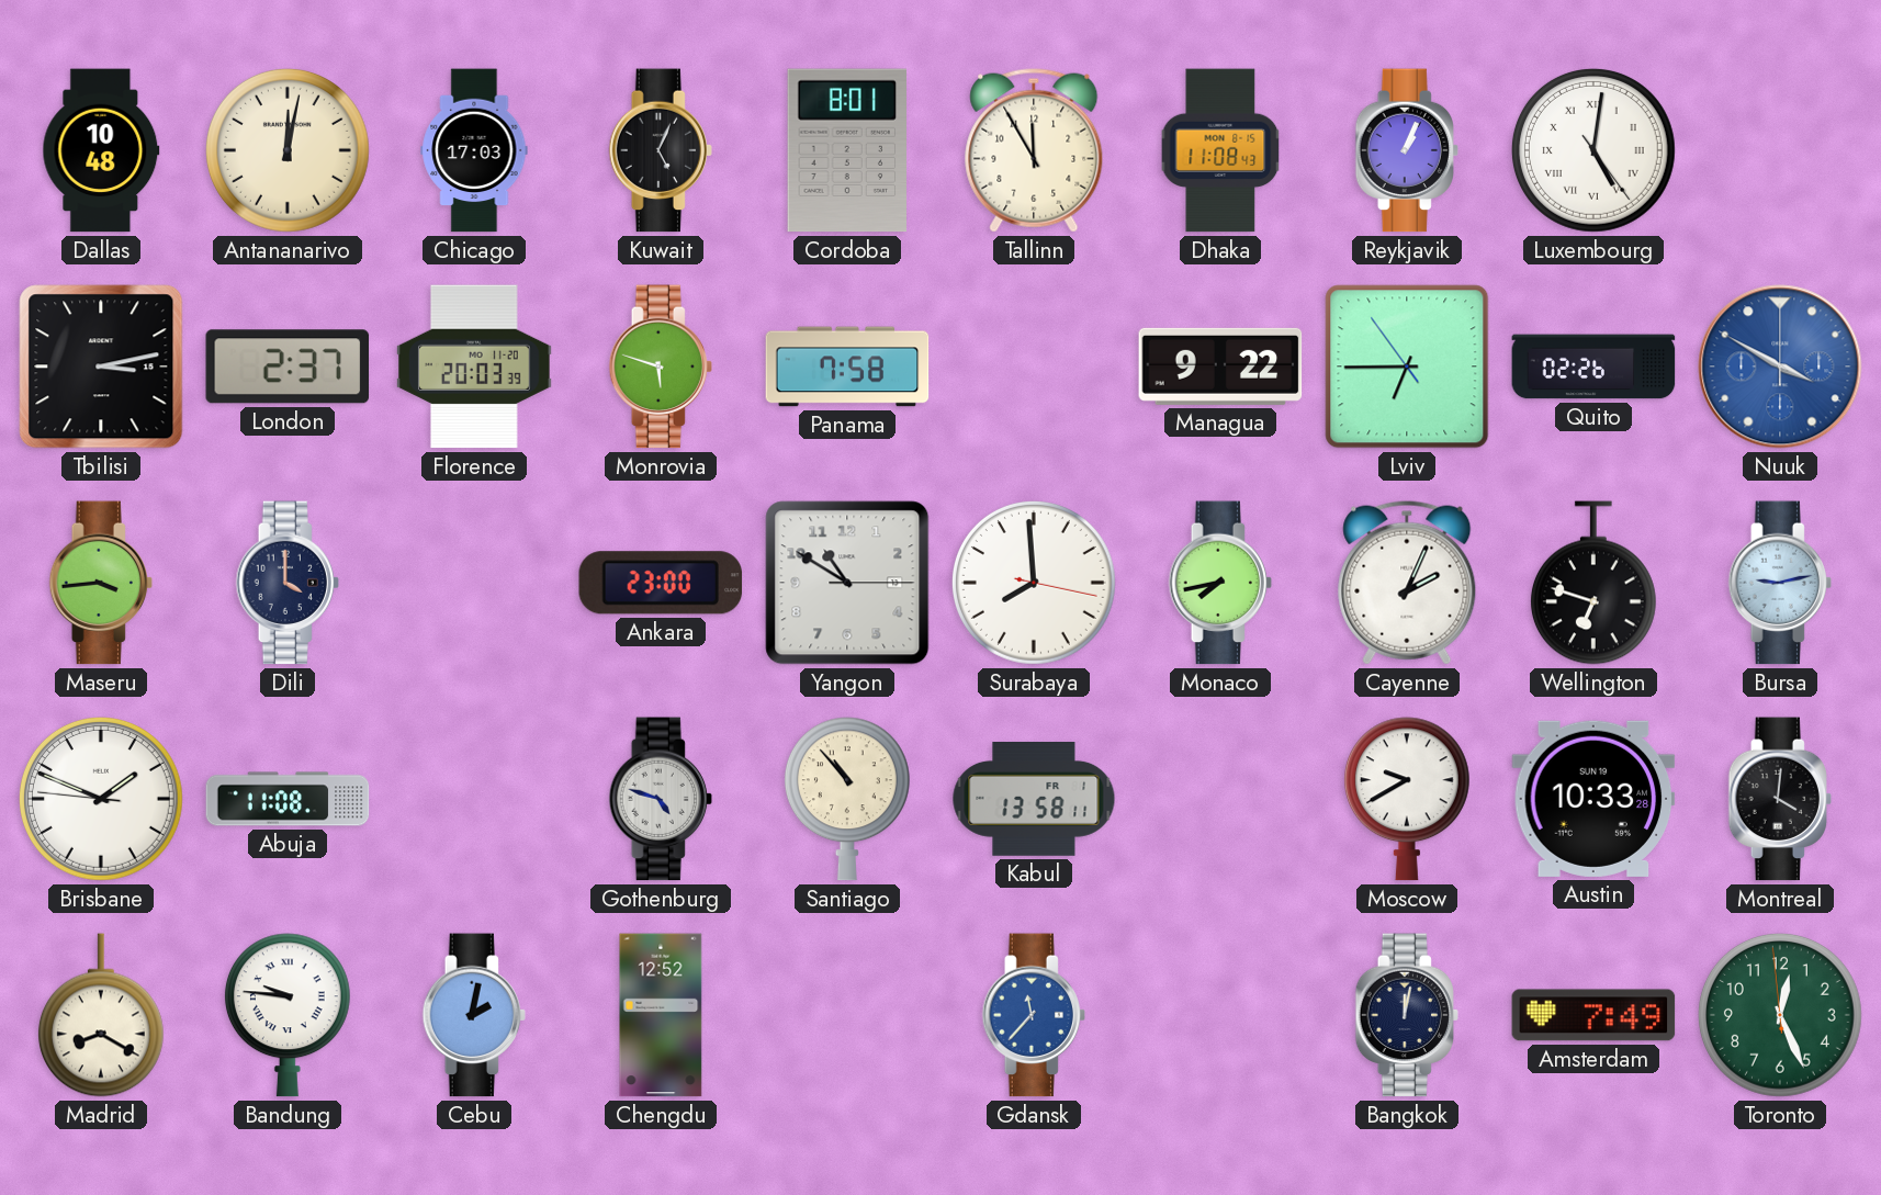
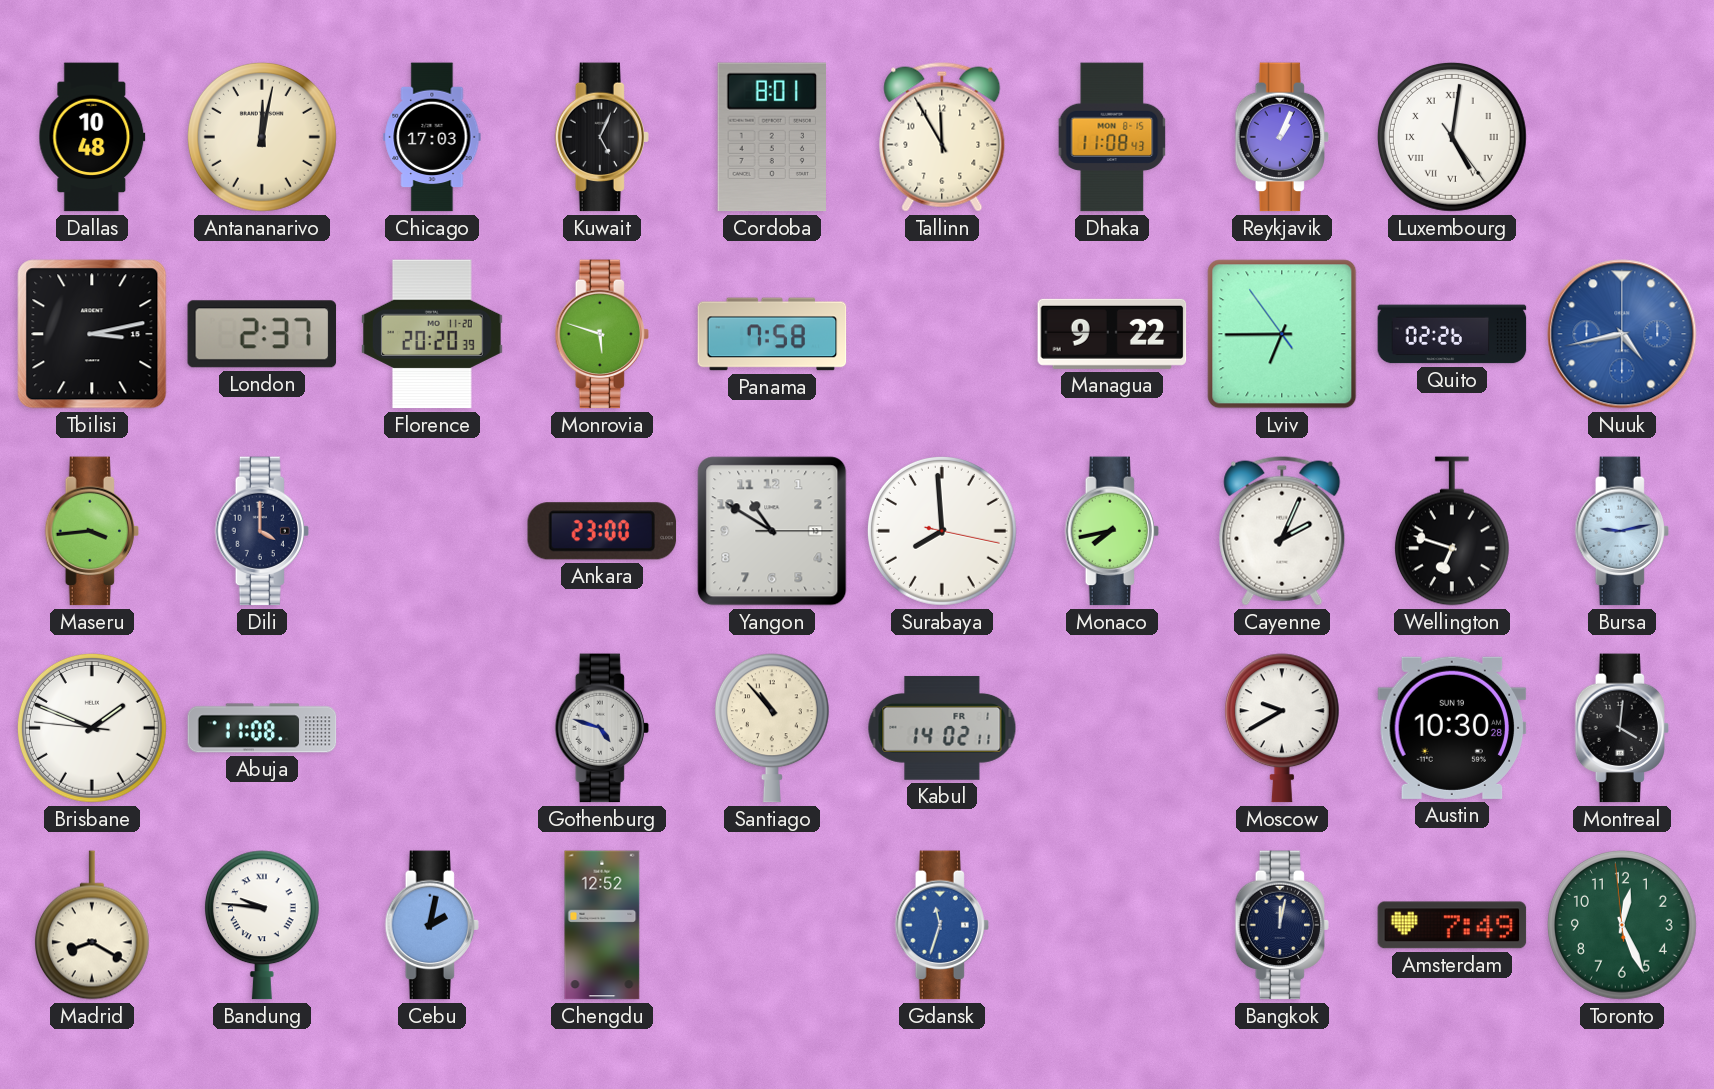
Florence: 20:03 -> 20:20 (433, 334)
Nuuk: 3:50 -> 4:43 (1622, 334)
Kabul: 13:58 -> 14:02 (942, 729)
Austin: 10:33 -> 10:30 (1452, 728)
Gdansk: 11:37 -> 11:33 (941, 925)
